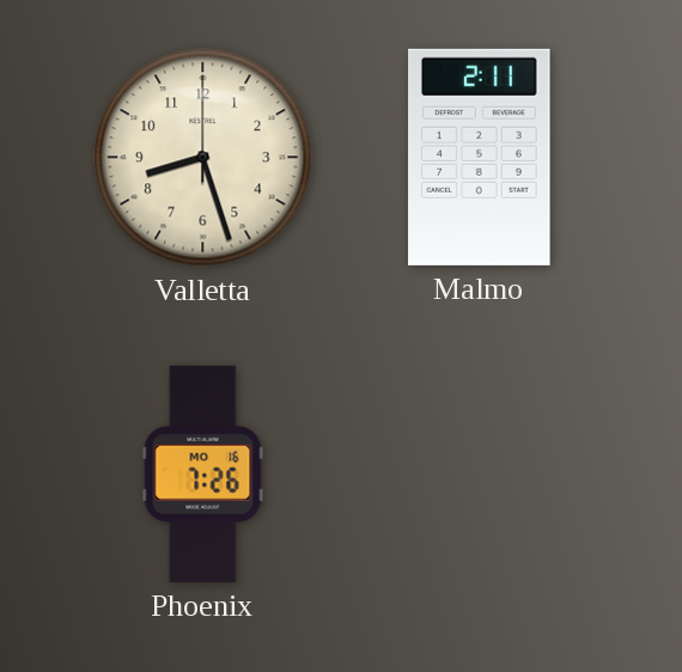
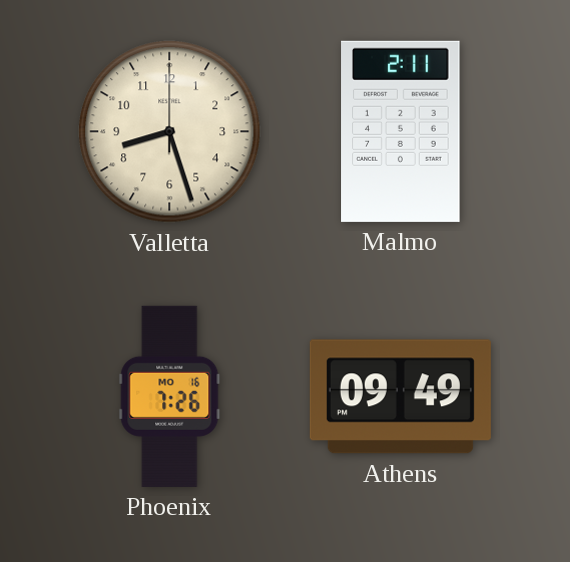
Athens: none -> 09:49 (400, 397)
